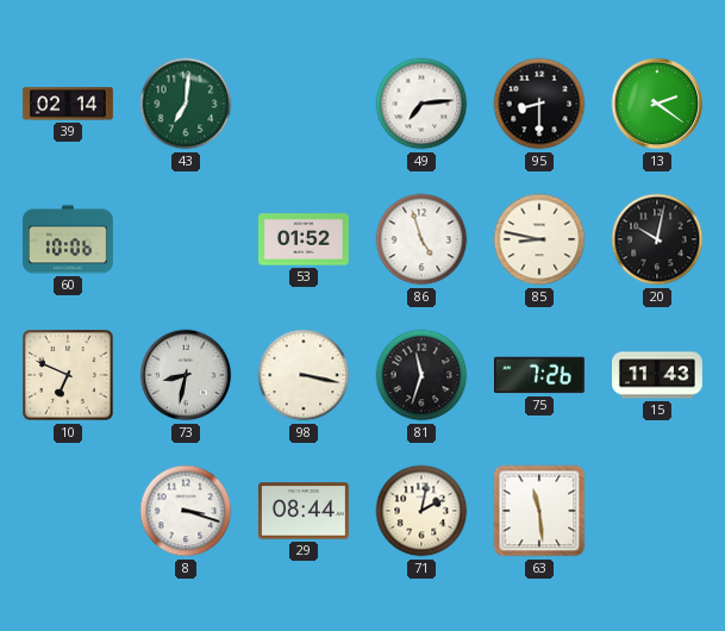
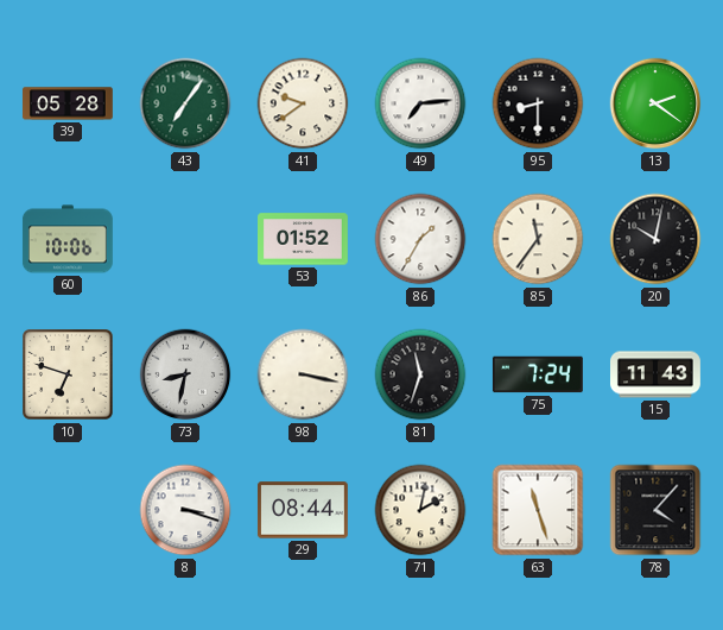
39: 02:14 -> 05:28 (68, 103)
43: 7:01 -> 7:06 (185, 103)
41: none -> 9:39 (303, 103)
86: 4:57 -> 1:35 (420, 239)
85: 8:47 -> 11:36 (538, 239)
10: 6:49 -> 6:48 (68, 374)
75: 7:26 -> 7:24 (538, 374)
63: 11:29 -> 11:27 (538, 510)
78: none -> 4:07 (655, 510)
